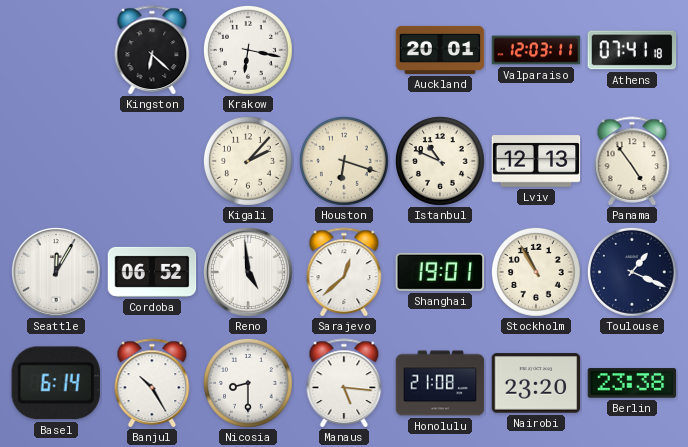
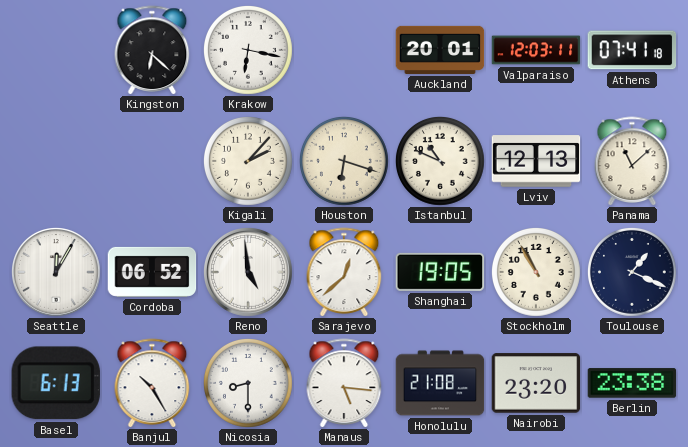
Panama: 4:54 -> 11:08 (632, 161)
Shanghai: 19:01 -> 19:05 (440, 272)
Basel: 6:14 -> 6:13 (56, 383)
